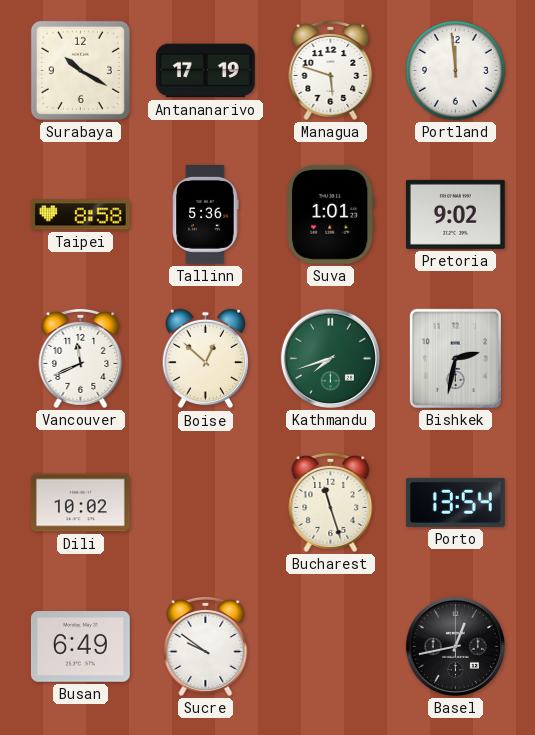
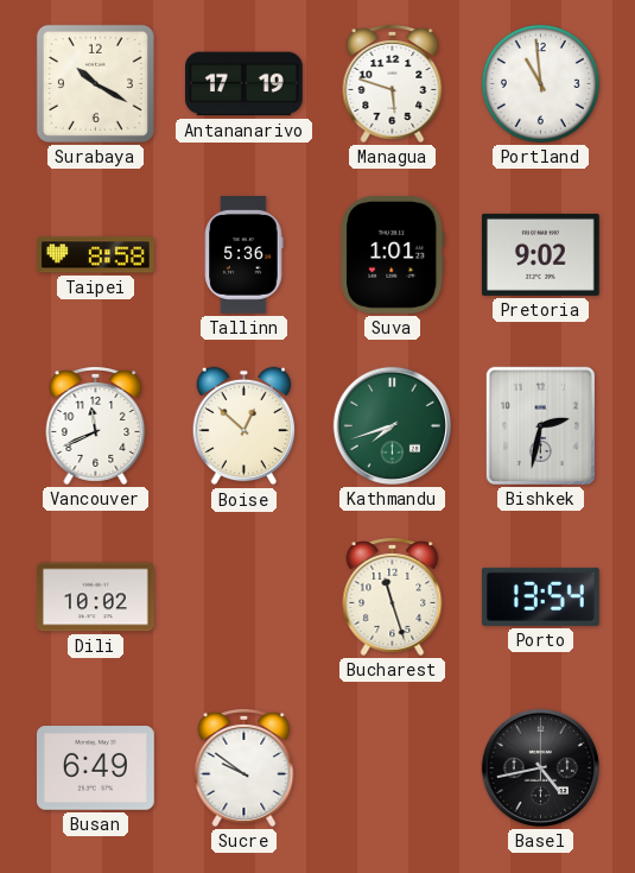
Portland: 11:59 -> 10:59 (540, 83)
Basel: 12:43 -> 4:43 (540, 767)
